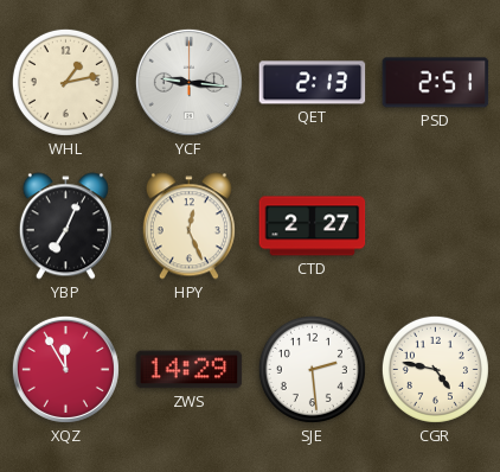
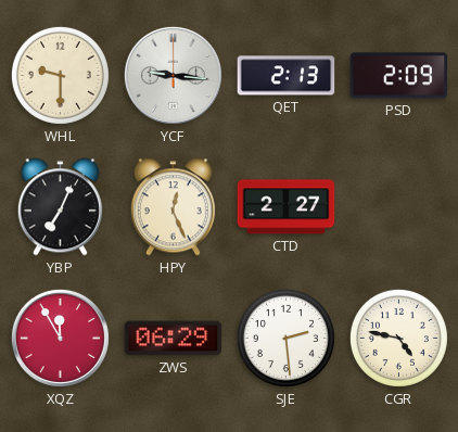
WHL: 1:13 -> 9:30 (60, 75)
PSD: 2:51 -> 2:09 (399, 76)
ZWS: 14:29 -> 06:29 (174, 339)
